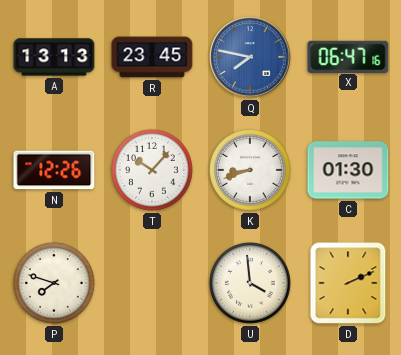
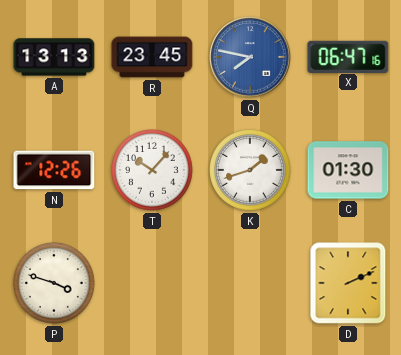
K: 8:42 -> 1:42 (251, 171)
P: 7:48 -> 3:48 (55, 284)
U: 3:59 -> none (251, 284)
